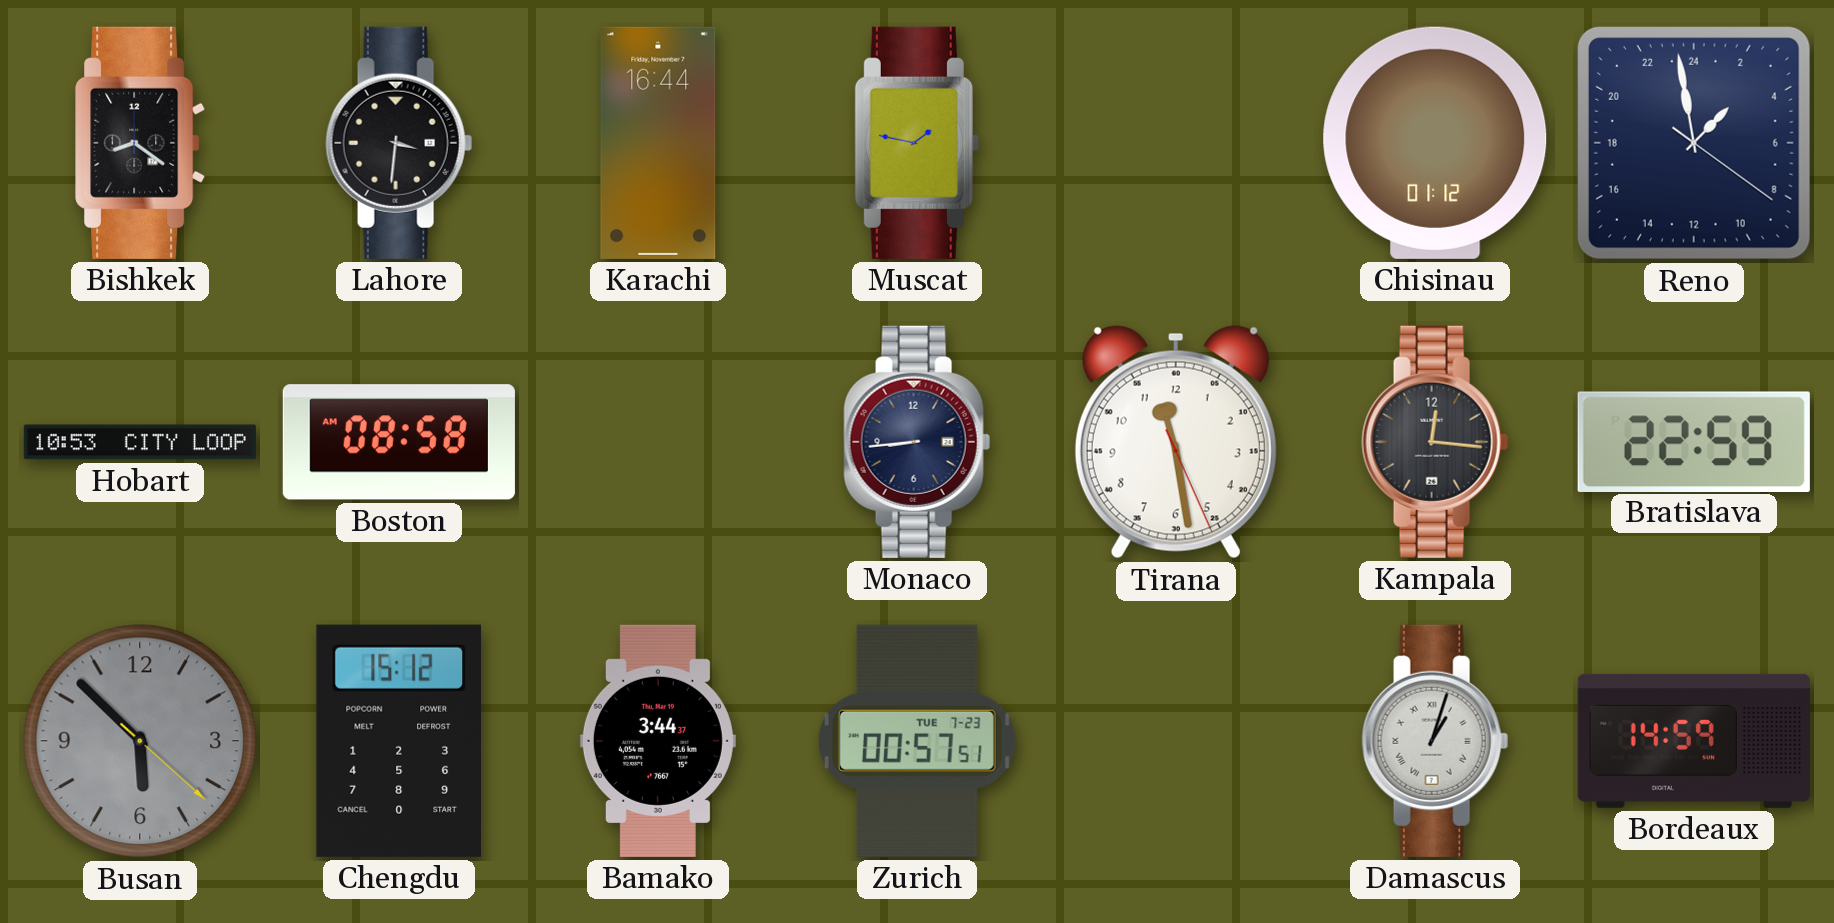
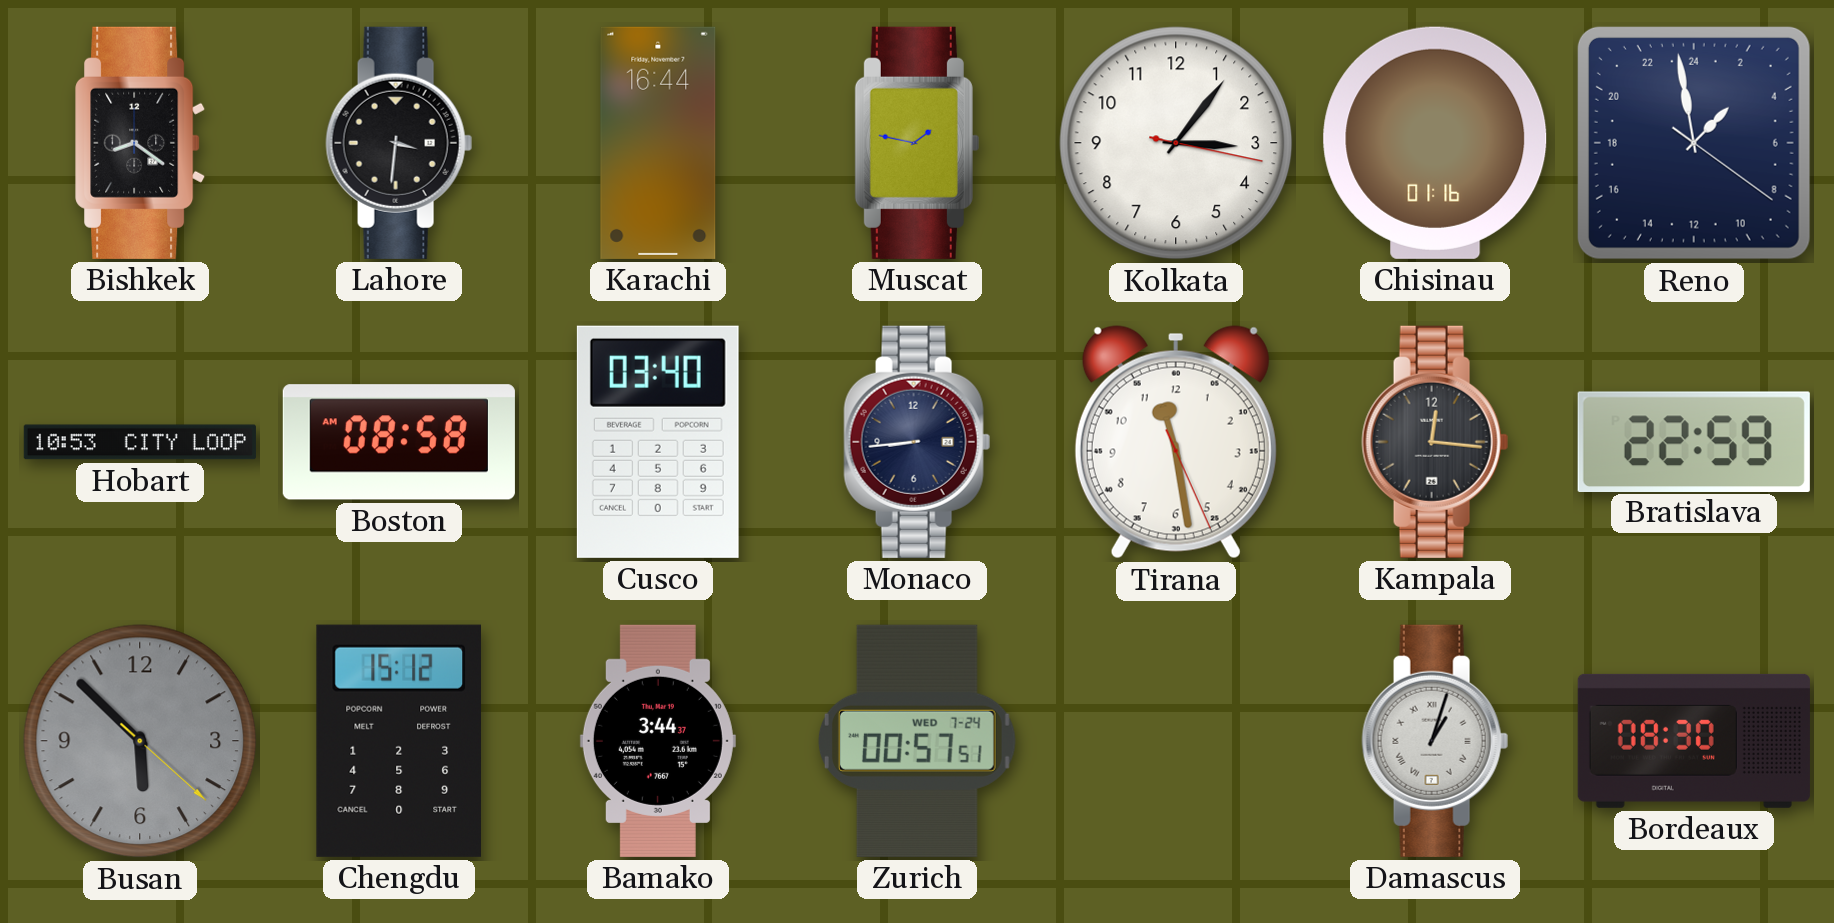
Kolkata: none -> 3:06 (1176, 143)
Chisinau: 01:12 -> 01:16 (1435, 143)
Cusco: none -> 03:40 (658, 442)
Zurich date: TUE 7-23 -> WED 7-24 (917, 741)
Bordeaux: 14:59 -> 08:30 (1694, 741)
